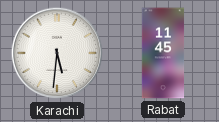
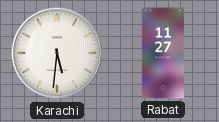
Rabat: 11:45 -> 11:27 (163, 53)
